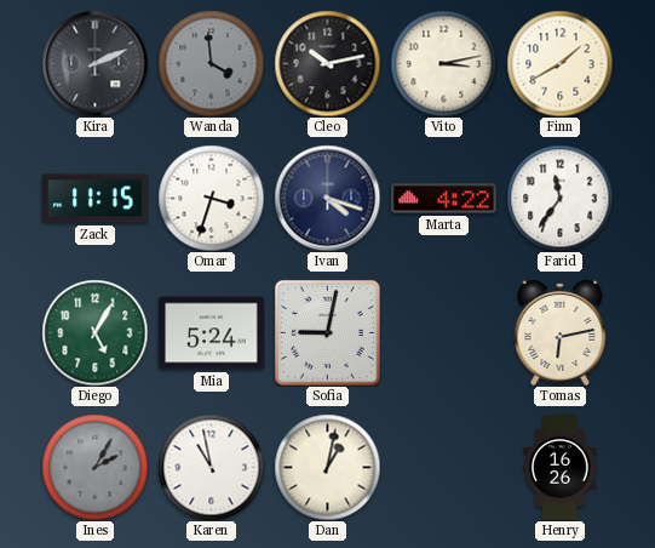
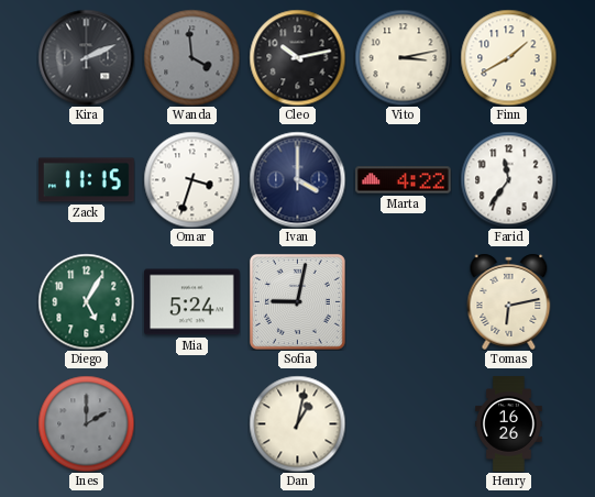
Ivan: 4:18 -> 4:00 (297, 179)
Ines: 2:05 -> 2:00 (86, 423)
Karen: 10:58 -> none (211, 467)
